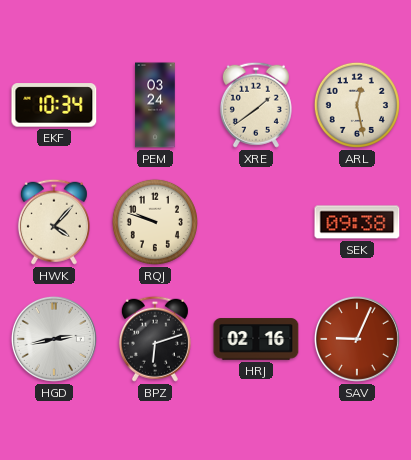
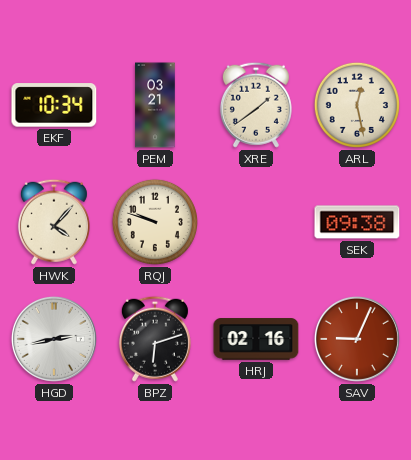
PEM: 03:24 -> 03:21 (155, 105)
